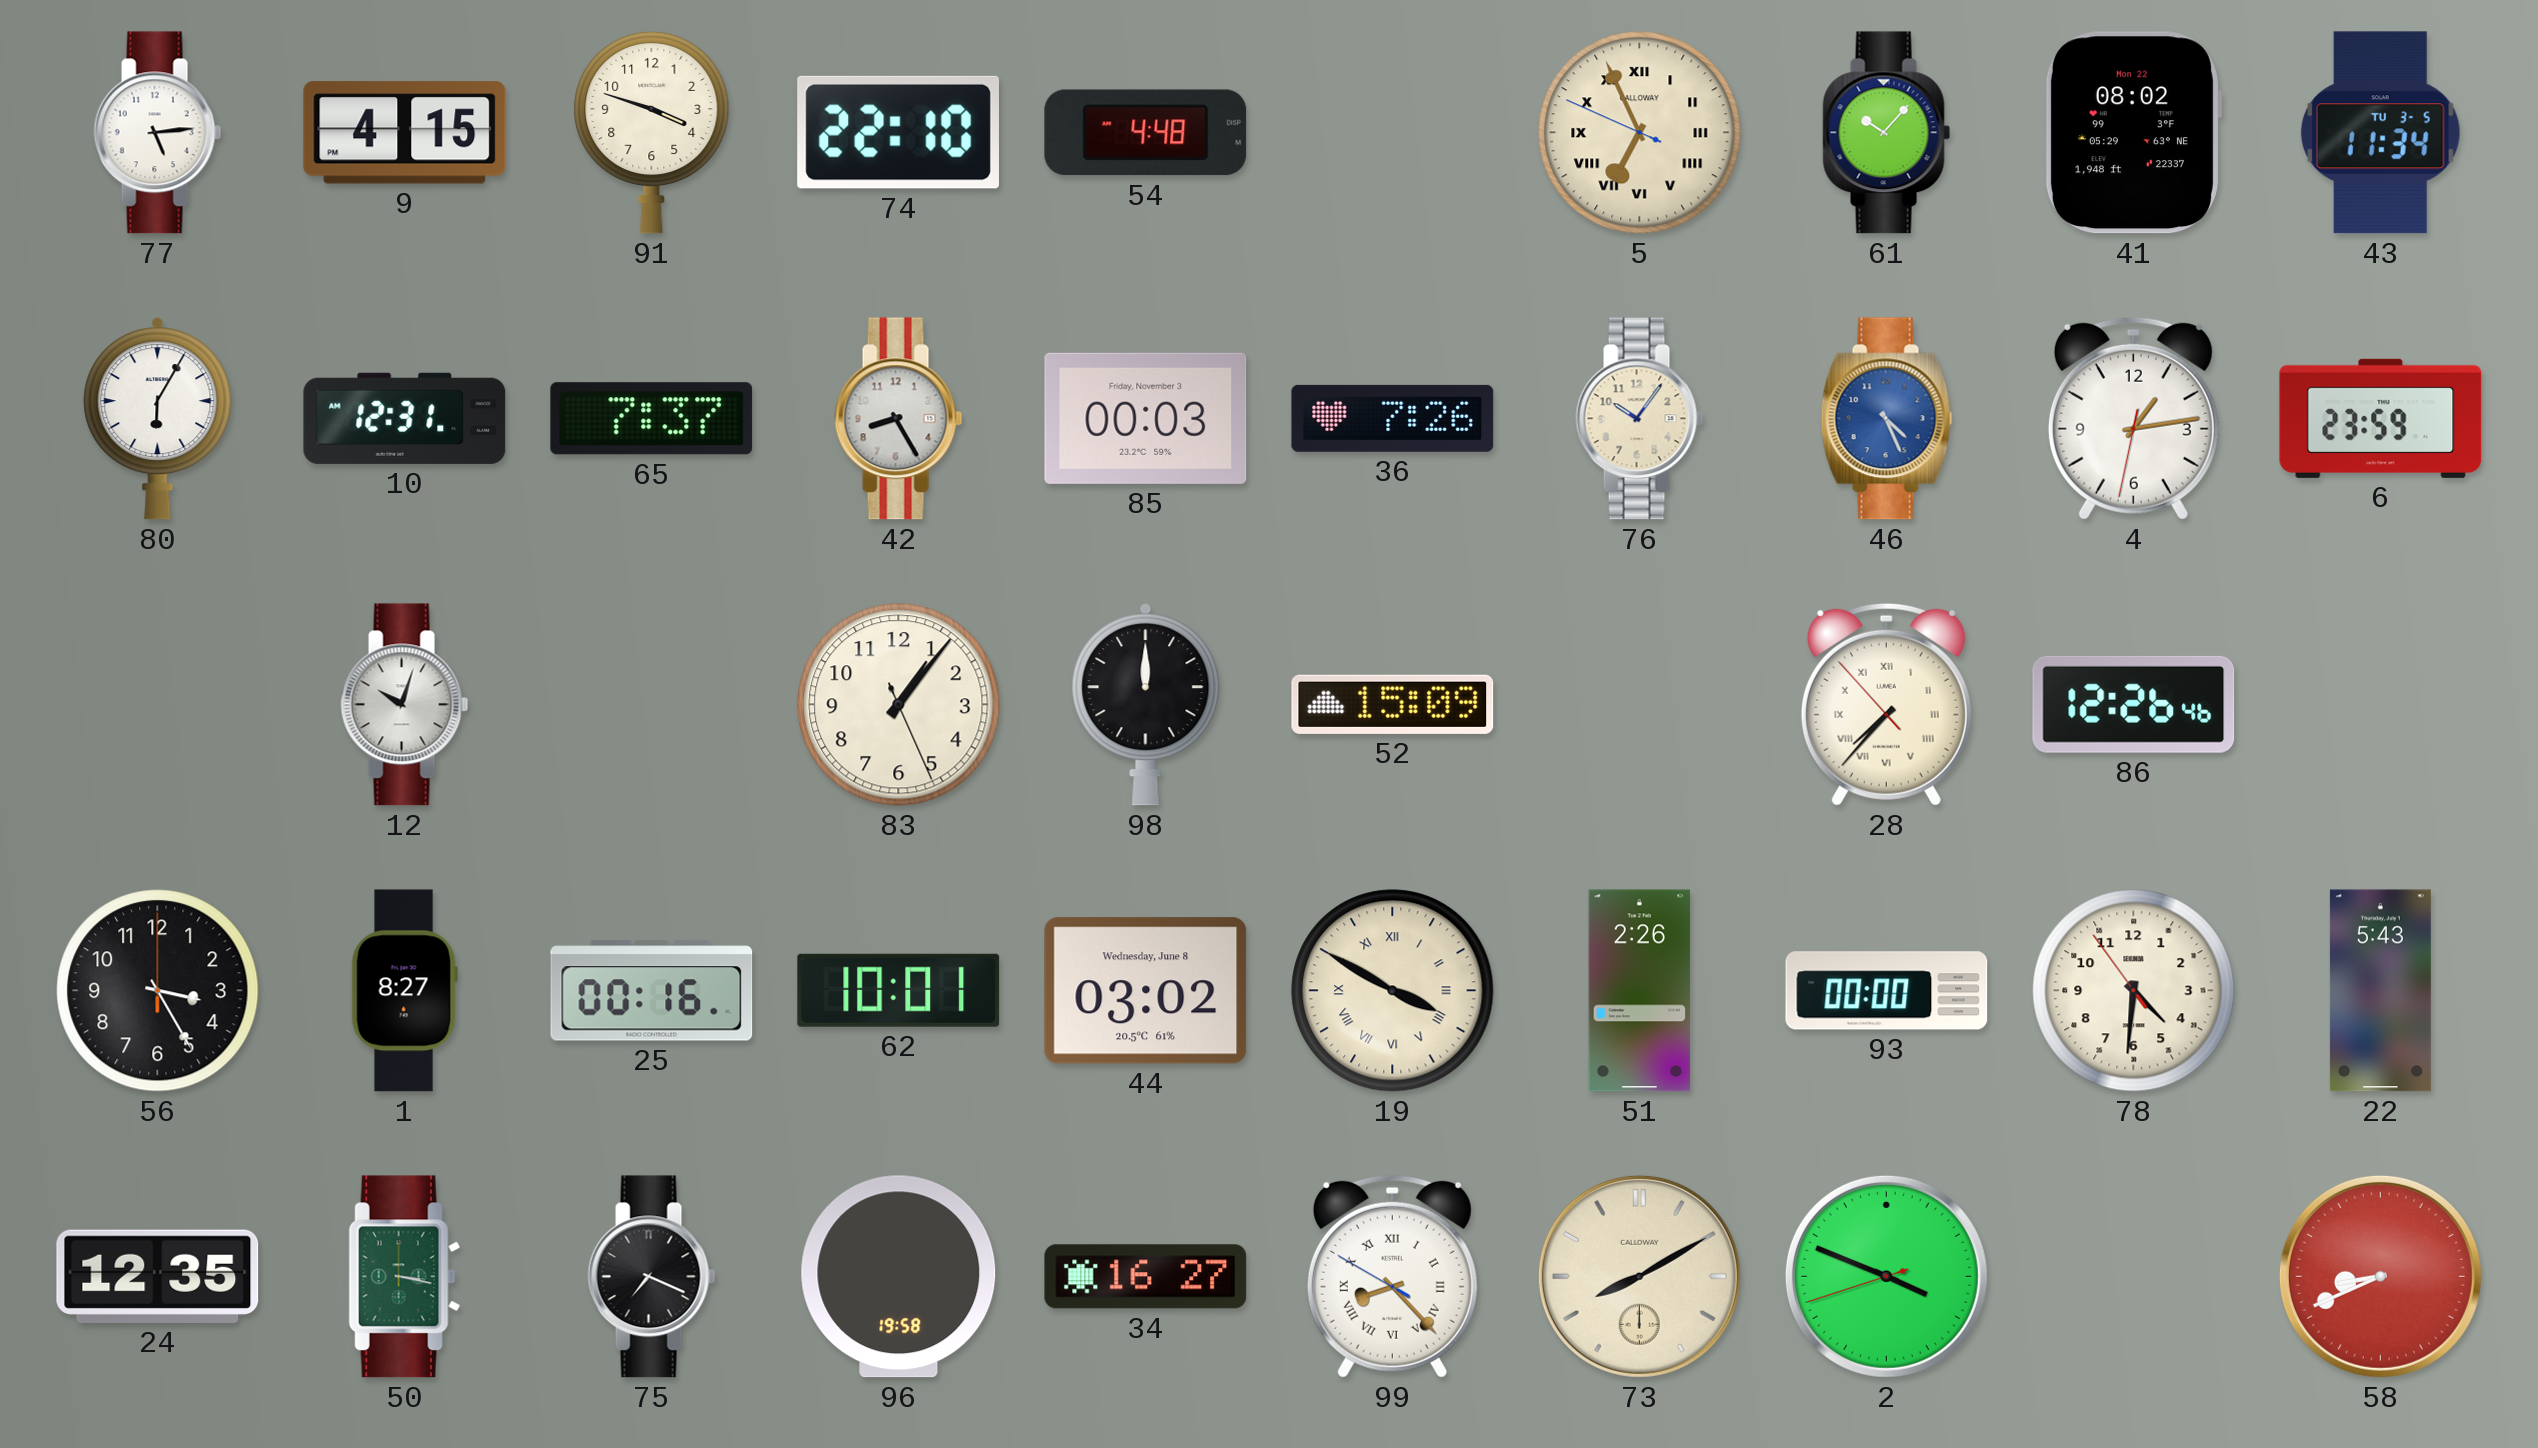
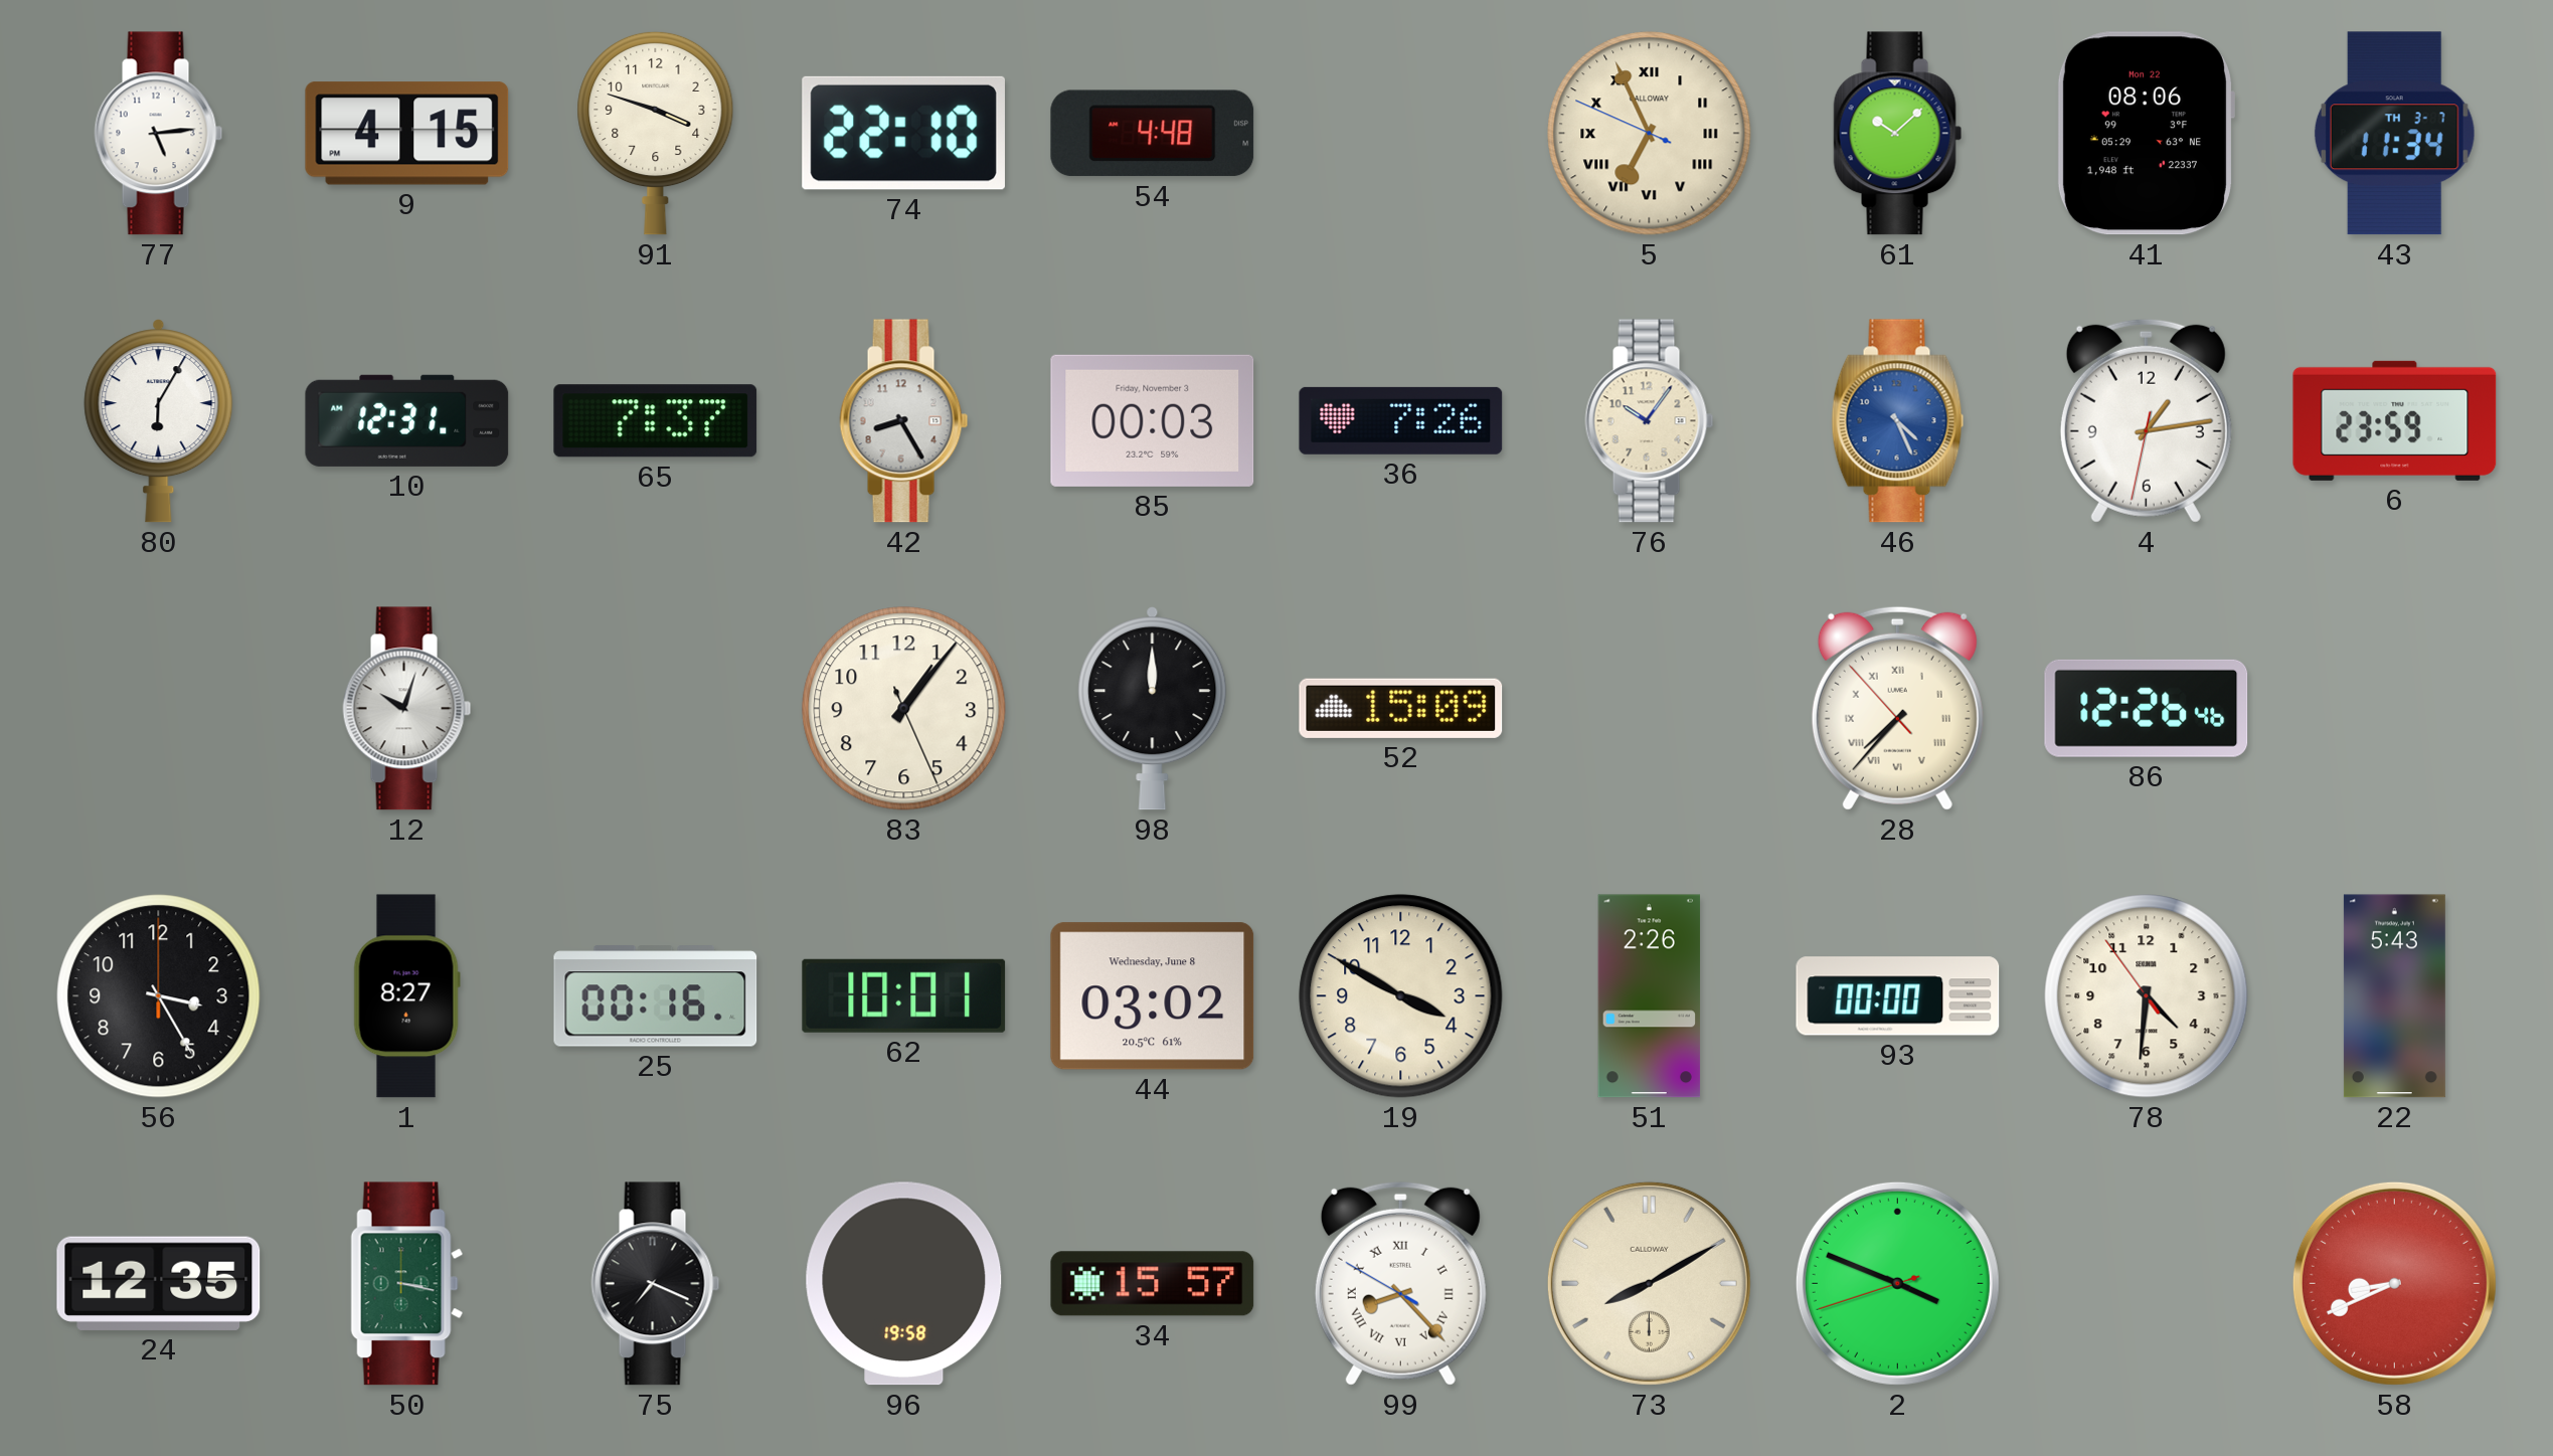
61: 10:07 -> 10:08 (1898, 134)
41: 08:02 -> 08:06 (2146, 134)
43 date: TU 3-5 -> TH 3-7 (2394, 134)
19 numerals: Roman -> Arabic (1401, 996)
34: 16:27 -> 15:57 (1153, 1284)
